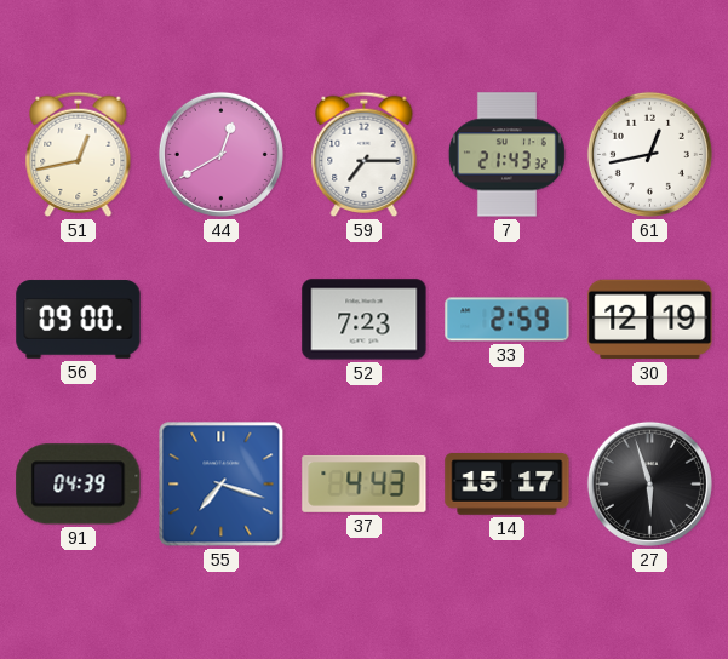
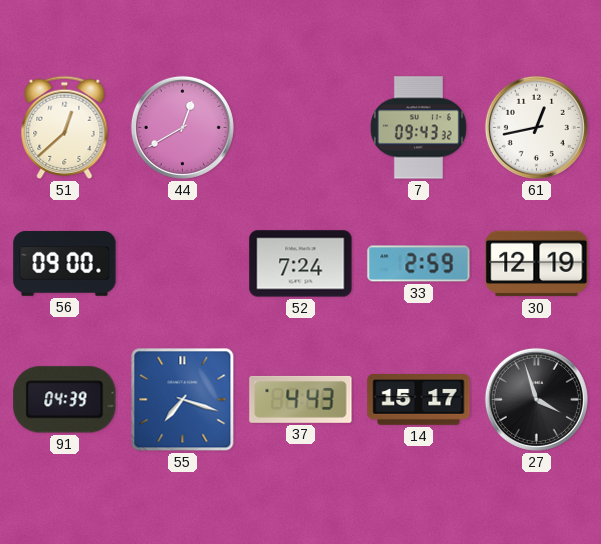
51: 12:43 -> 12:38 (65, 127)
59: 7:15 -> none (365, 154)
7: 21:43 -> 09:43 (418, 128)
52: 7:23 -> 7:24 (301, 264)
27: 5:57 -> 3:57 (536, 399)
